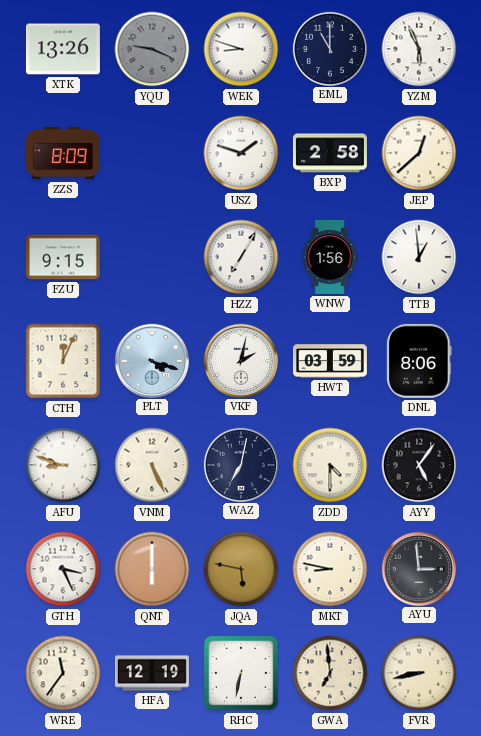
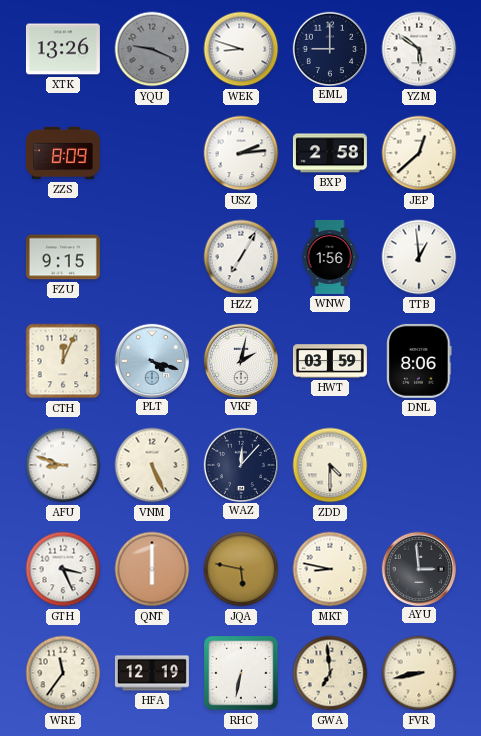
EML: 11:00 -> 9:00 (329, 48)
YZM: 5:56 -> 5:51 (419, 49)
USZ: 1:48 -> 2:14 (241, 153)
WAZ: 7:02 -> 12:07 (240, 464)
AYY: 5:06 -> none (419, 465)
